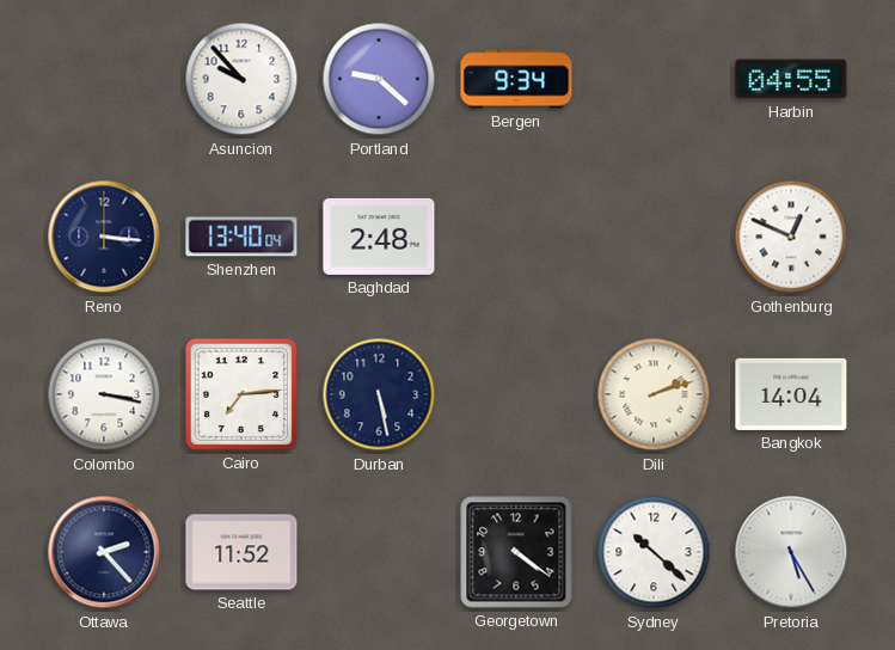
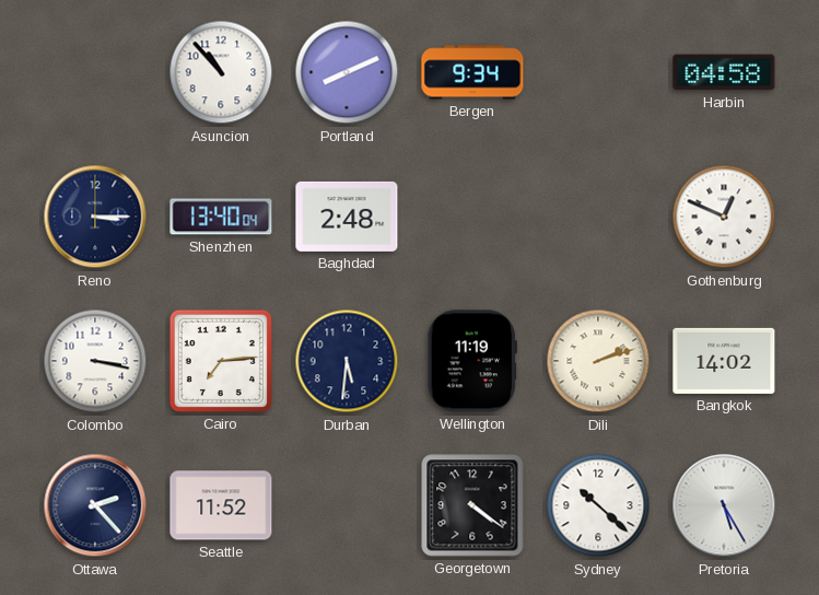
Asuncion: 9:53 -> 10:53 (221, 72)
Portland: 9:22 -> 8:11 (347, 72)
Harbin: 04:55 -> 04:58 (724, 72)
Reno: 3:16 -> 3:15 (95, 217)
Durban: 5:28 -> 5:31 (347, 361)
Wellington: none -> 11:19 (472, 361)
Bangkok: 14:04 -> 14:02 (724, 361)
